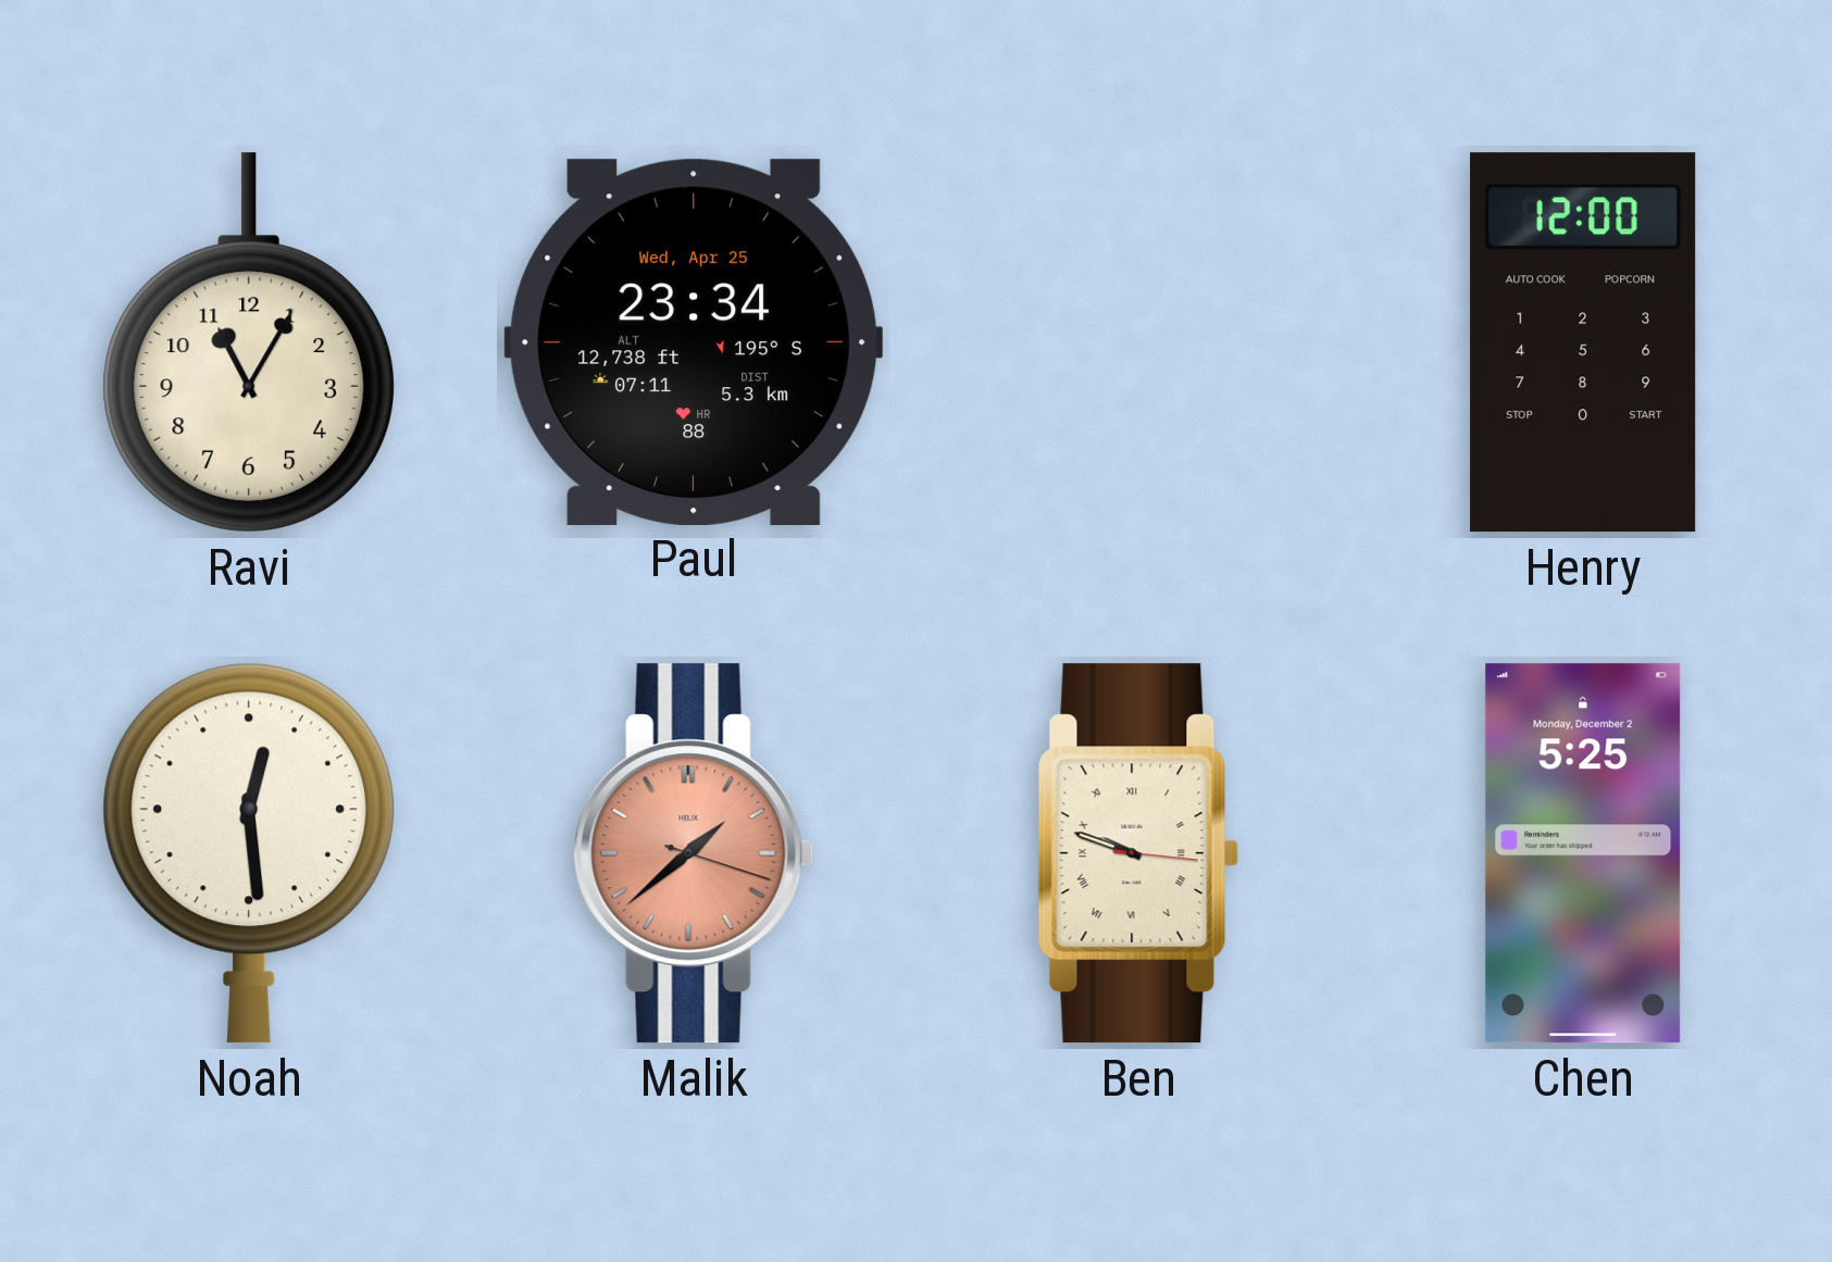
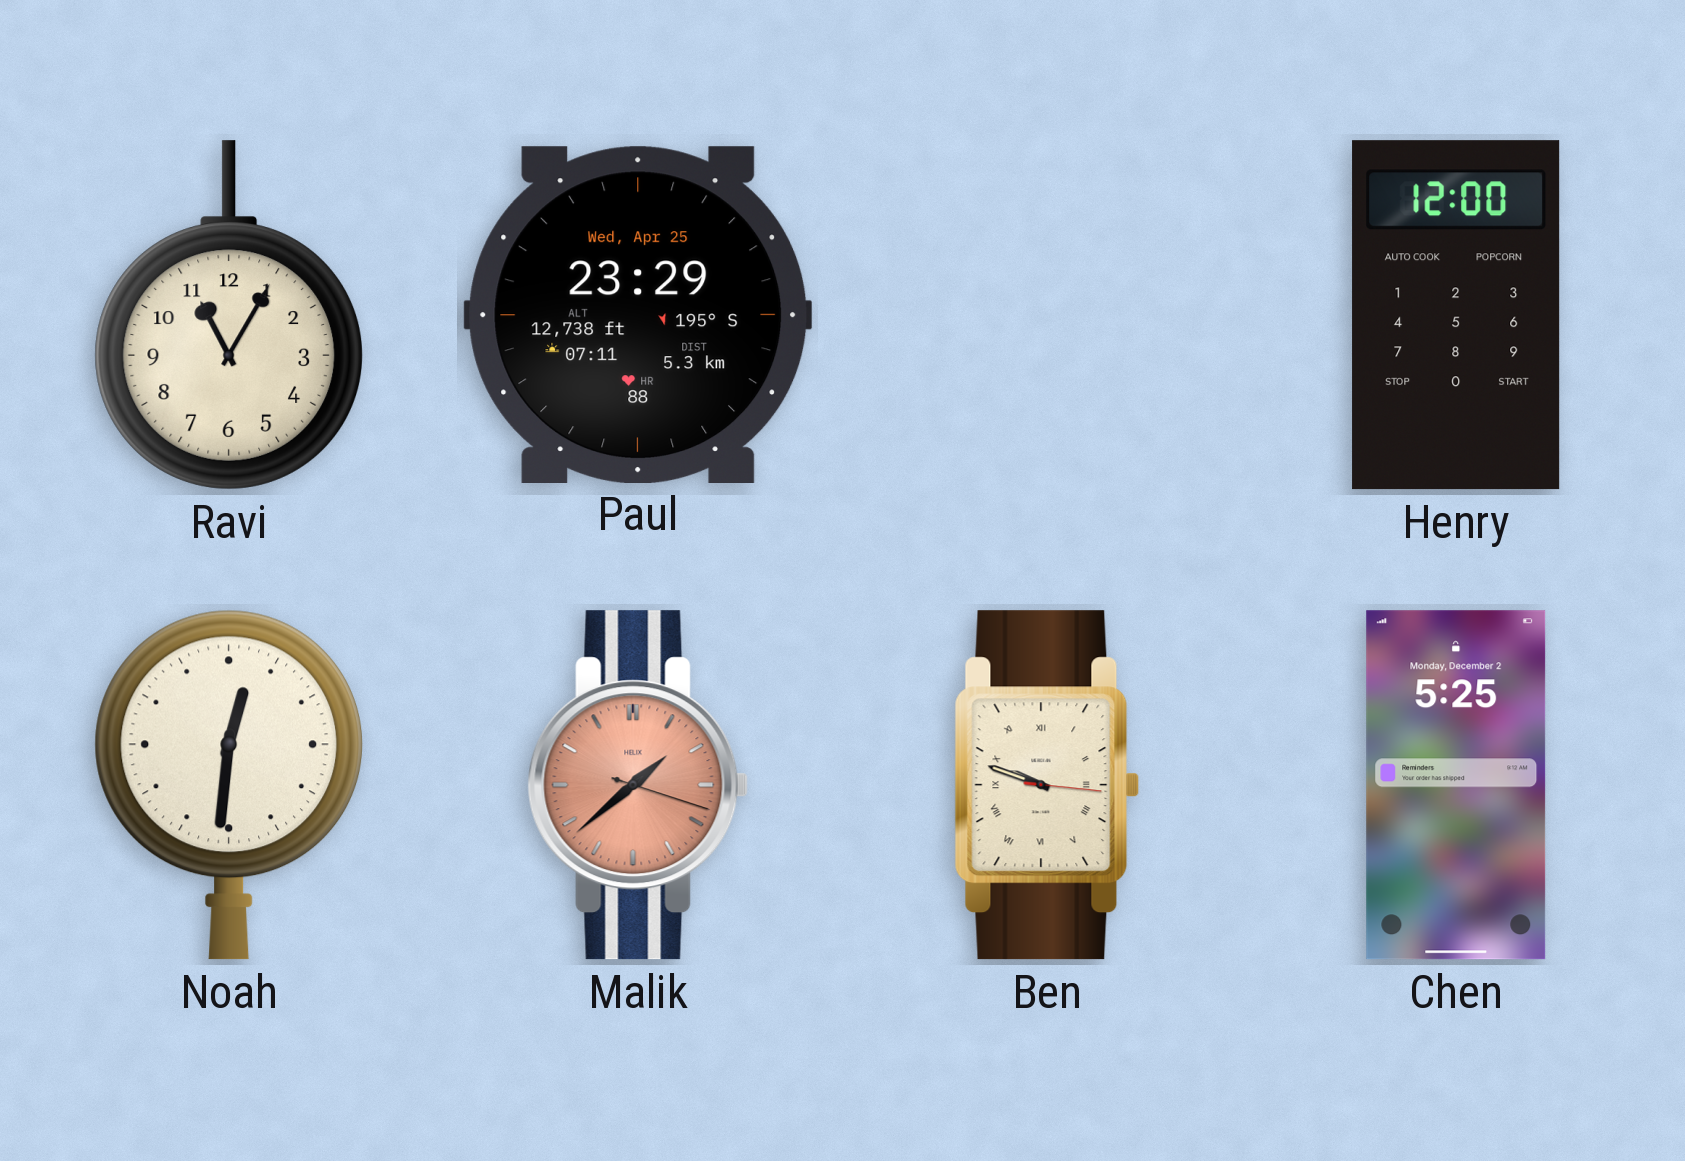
Paul: 23:34 -> 23:29 (638, 314)
Noah: 12:29 -> 12:31 (228, 785)
